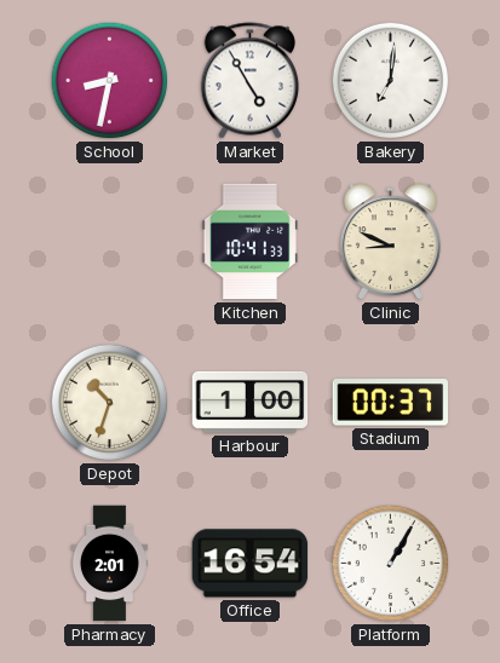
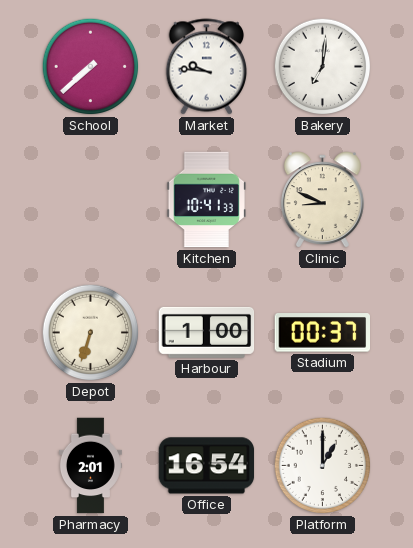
School: 8:32 -> 7:38 (91, 67)
Market: 4:55 -> 9:46 (207, 67)
Depot: 10:33 -> 6:33 (91, 333)
Platform: 1:05 -> 1:00 (323, 466)
